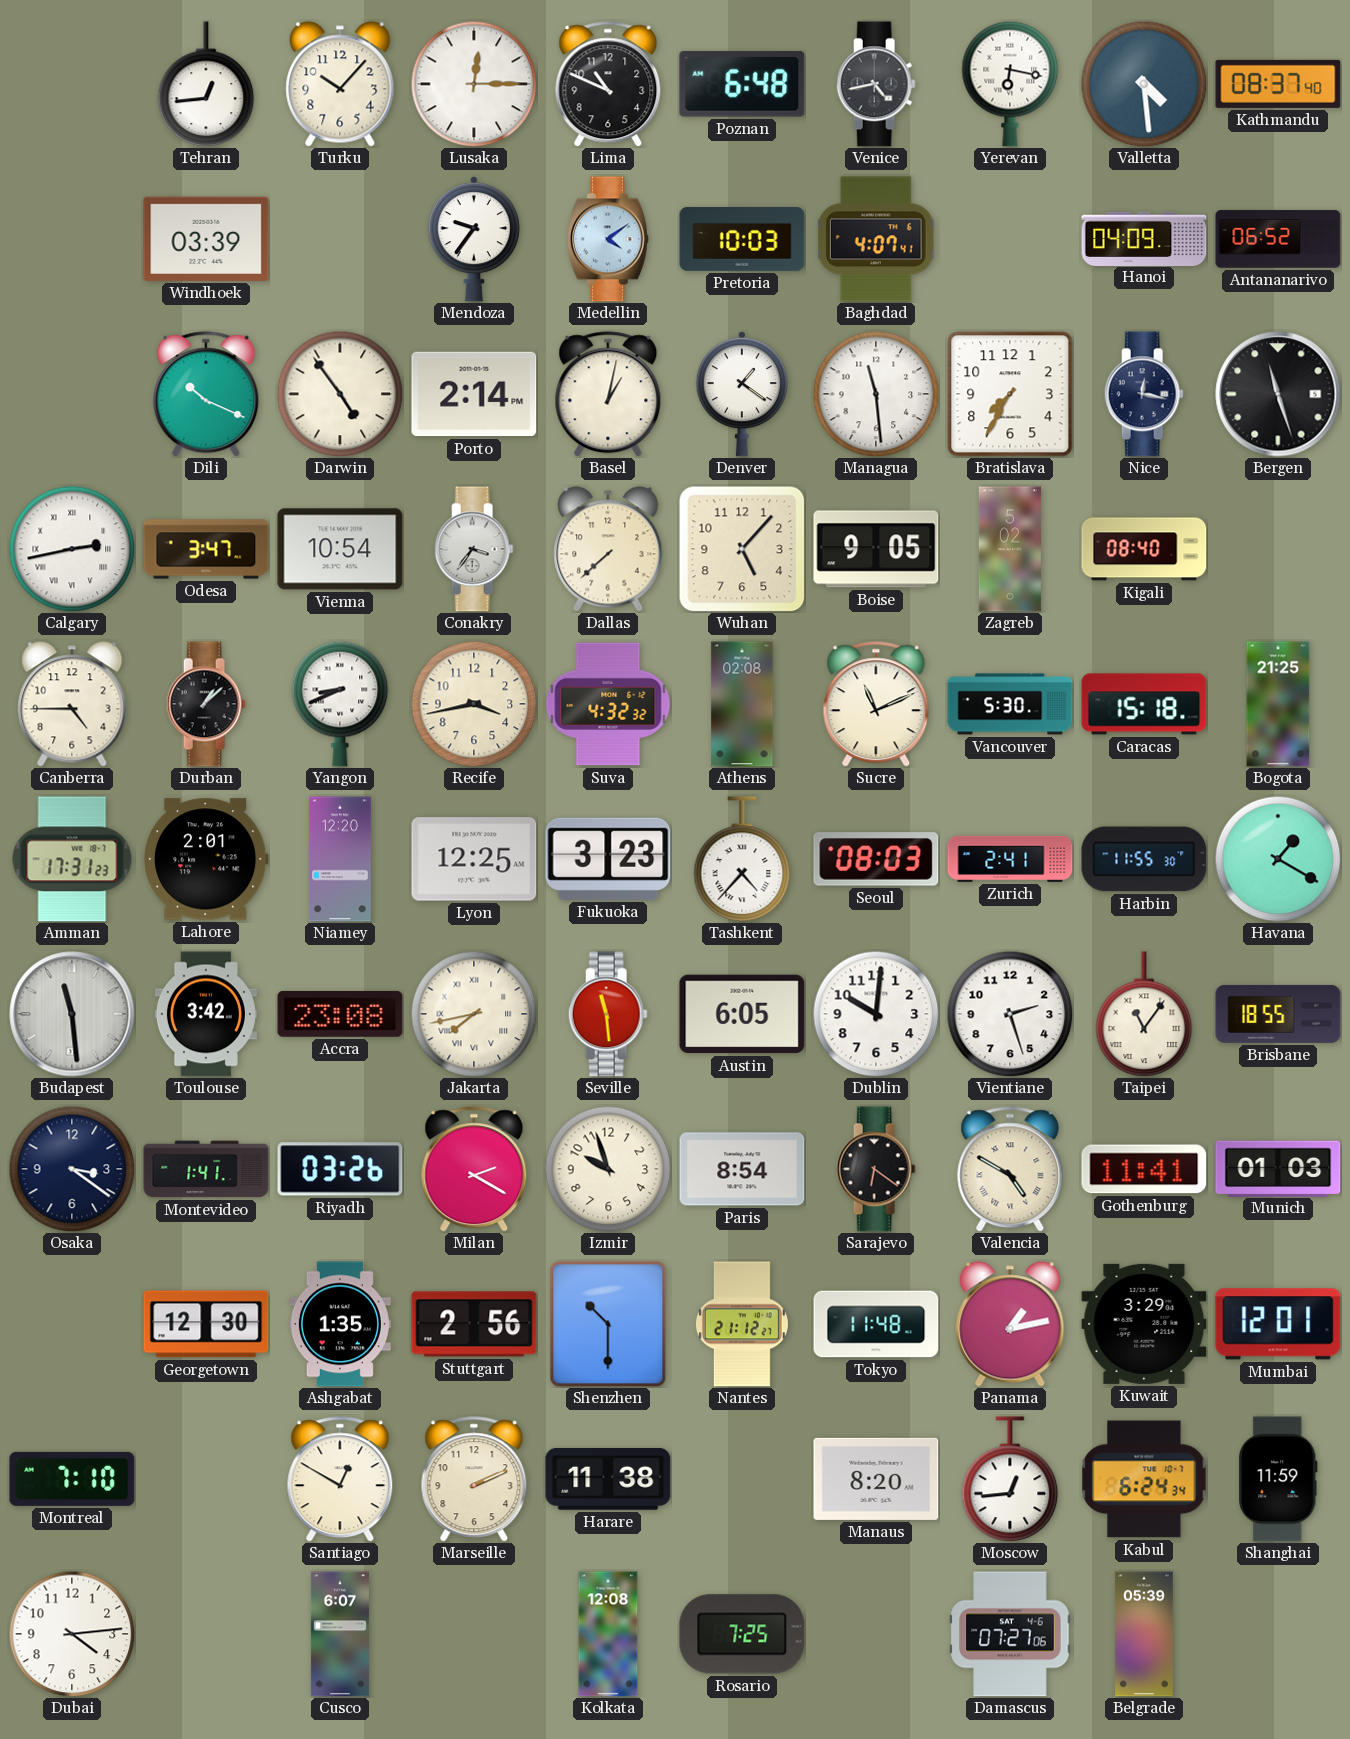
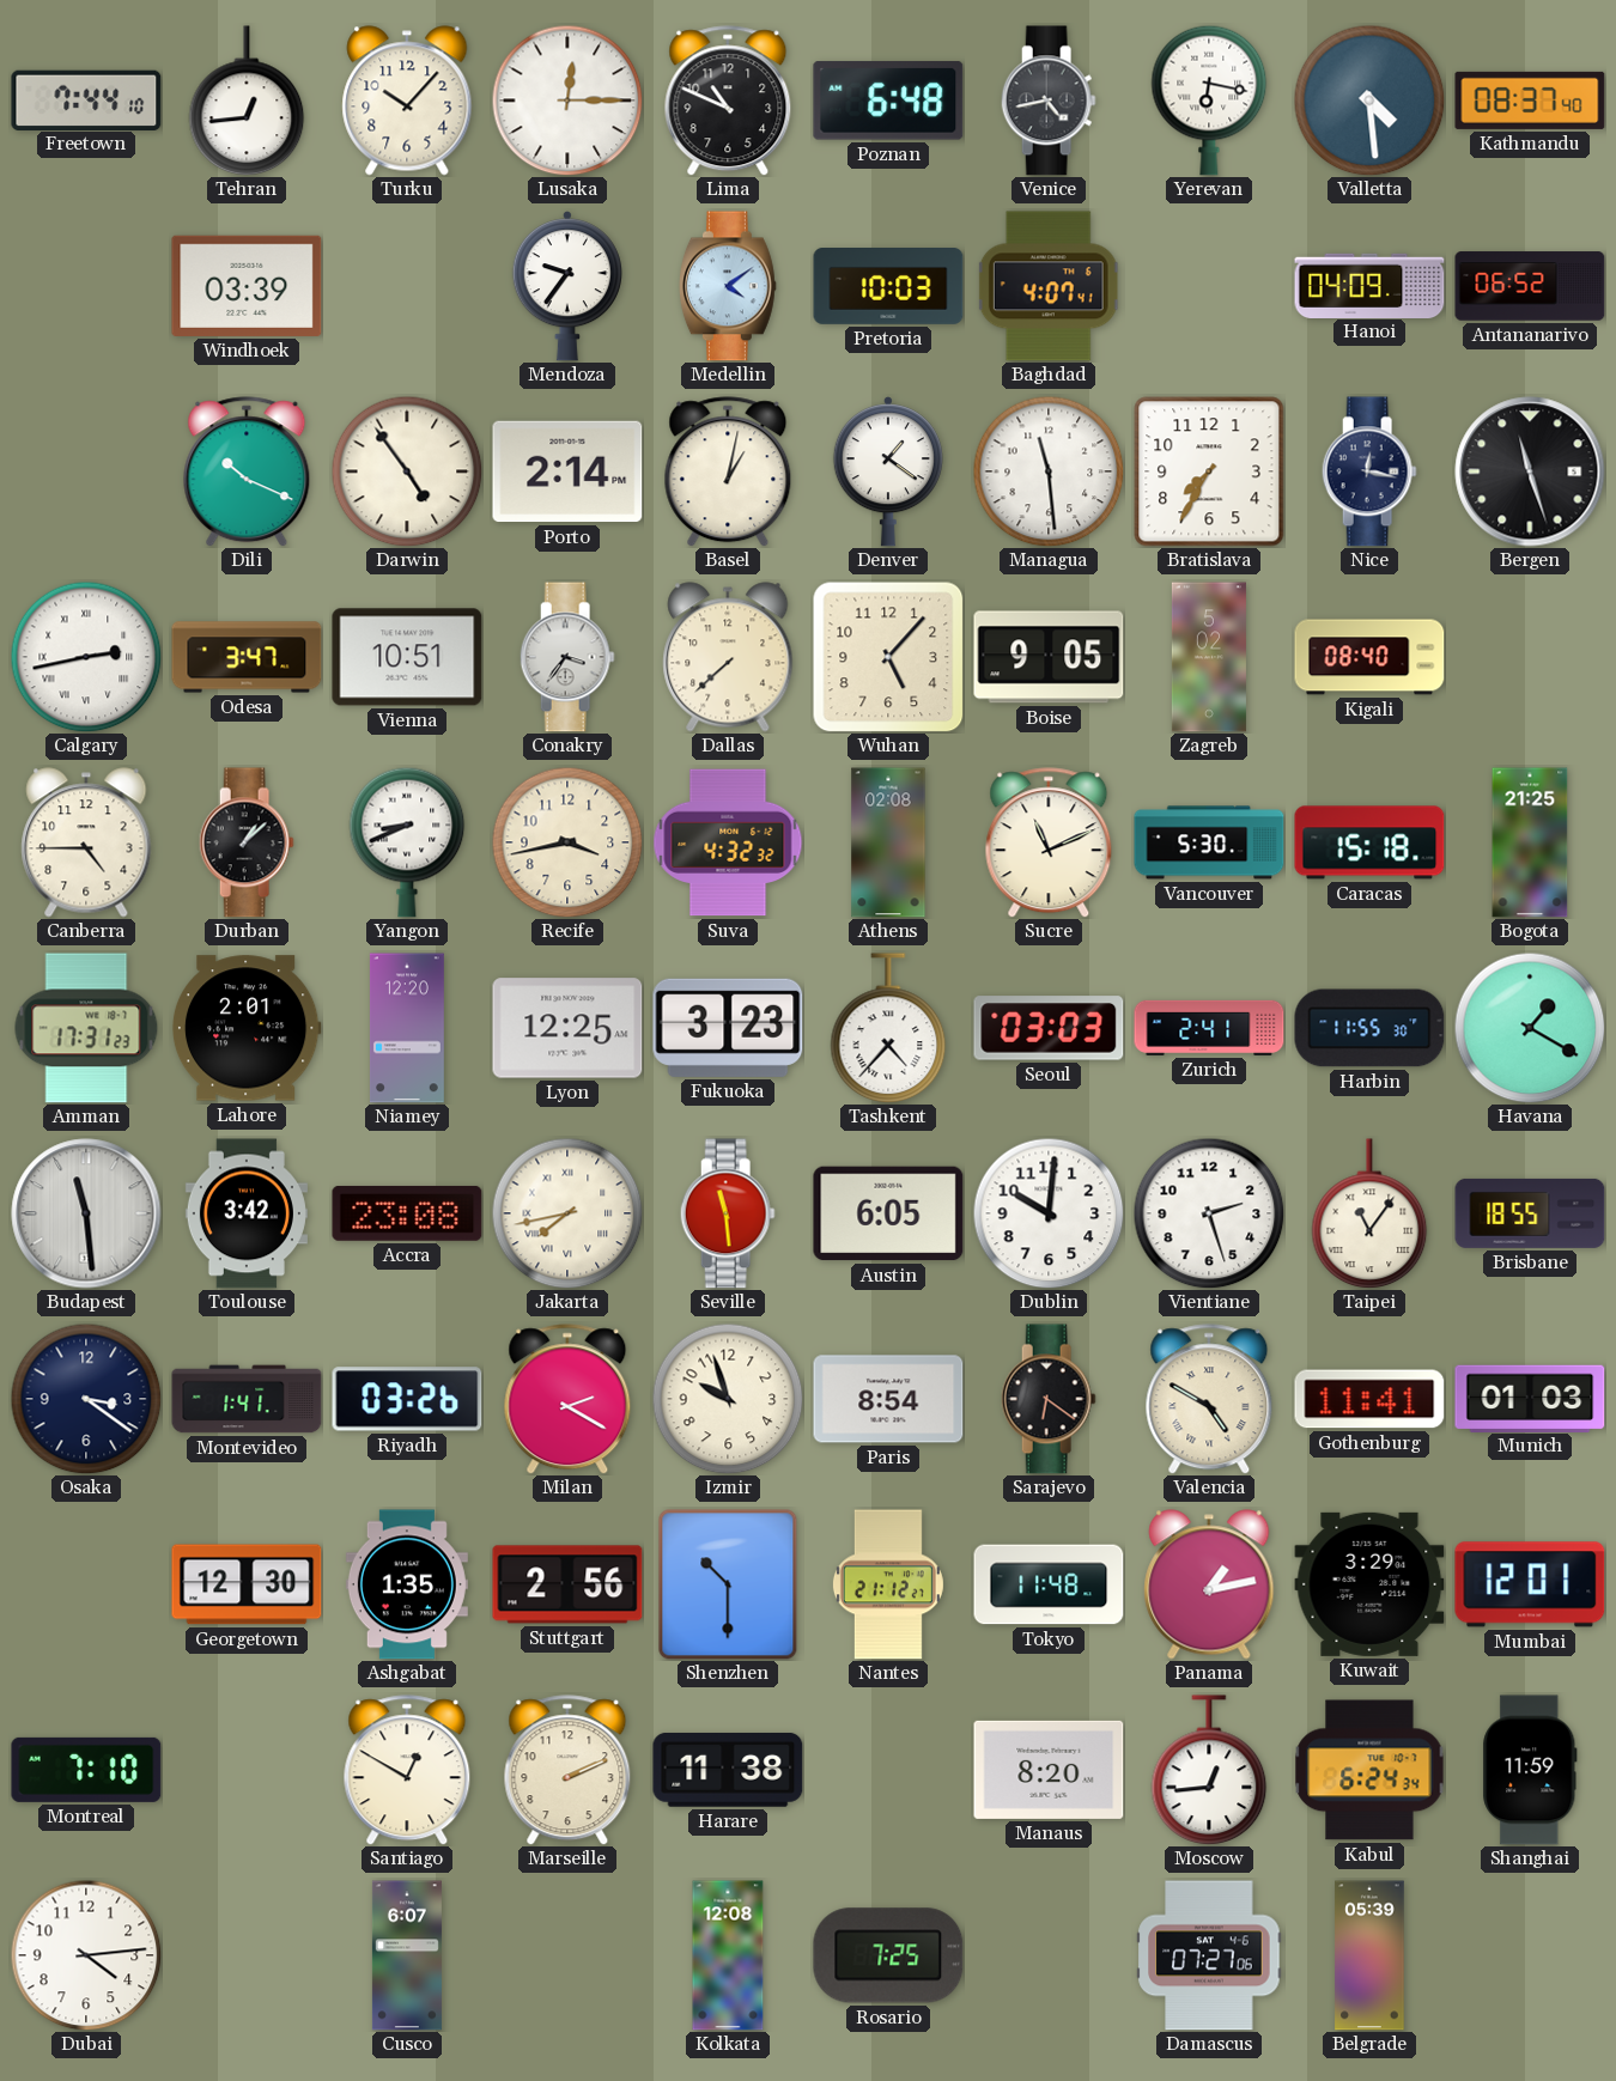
Freetown: none -> 7:44 (86, 99)
Vienna: 10:54 -> 10:51 (407, 657)
Seoul: 08:03 -> 03:03 (1049, 1028)
